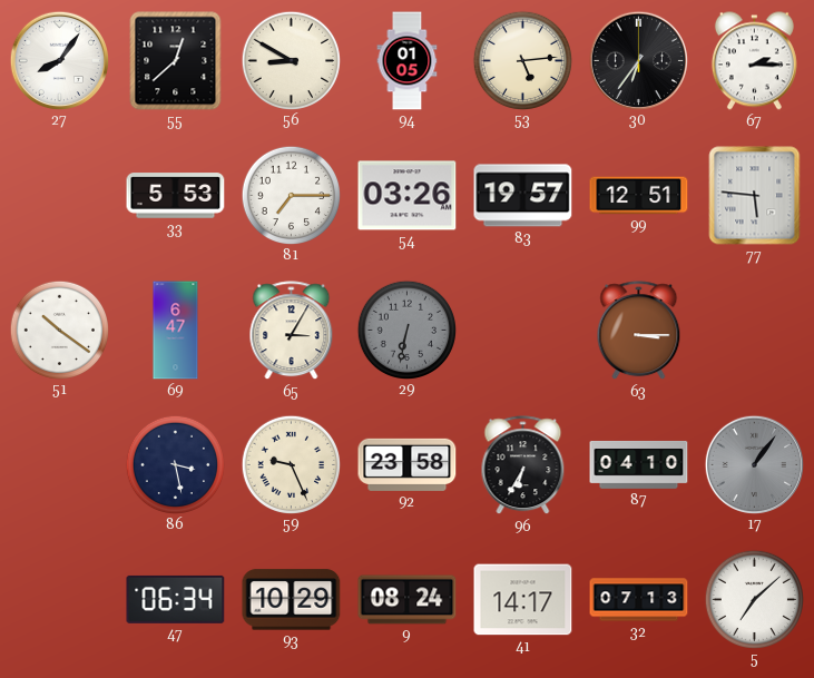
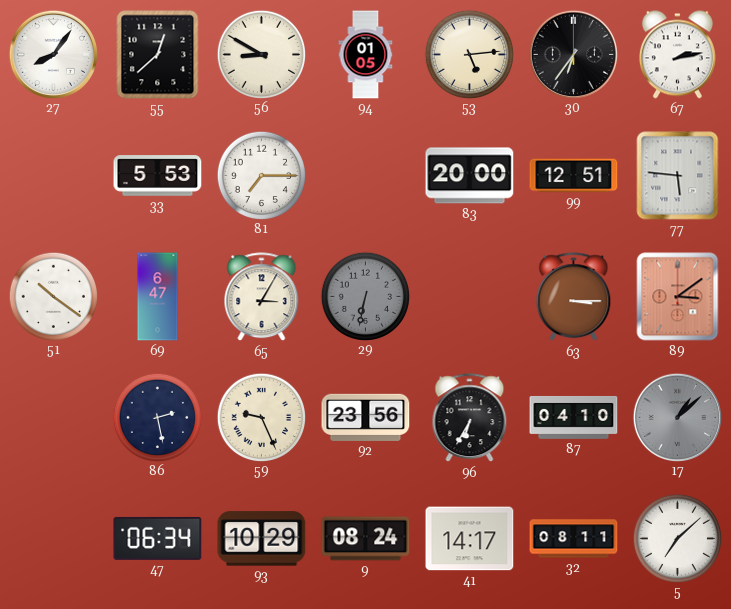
67: 2:15 -> 2:13 (677, 55)
54: 03:26 -> none (408, 196)
83: 19:57 -> 20:00 (470, 176)
89: none -> 3:09 (678, 297)
86: 3:28 -> 2:28 (158, 417)
92: 23:58 -> 23:56 (366, 417)
17: 1:06 -> 1:08 (677, 417)
32: 07:13 -> 08:11 (574, 539)
